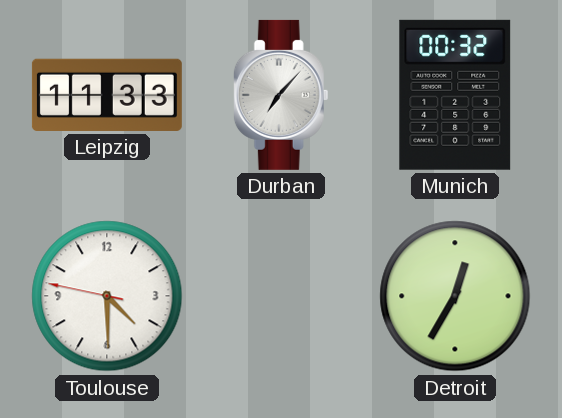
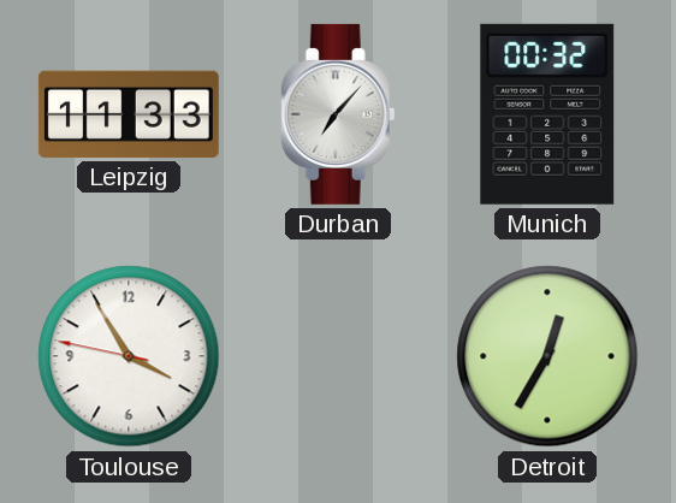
Toulouse: 4:29 -> 3:54 (129, 356)
